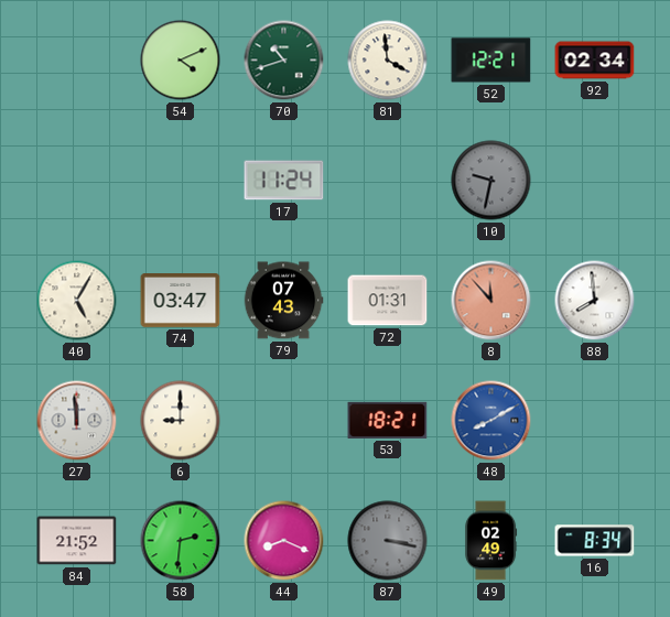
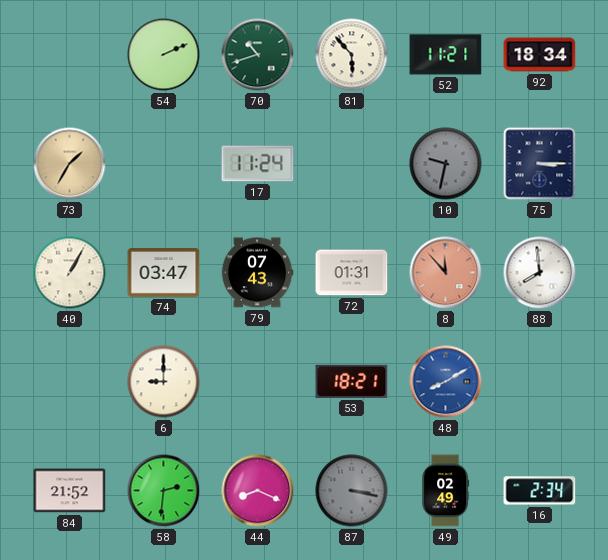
54: 4:11 -> 2:11 (164, 55)
81: 3:59 -> 5:53 (352, 55)
52: 12:21 -> 11:21 (446, 55)
92: 02:34 -> 18:34 (540, 55)
73: none -> 1:35 (70, 164)
75: none -> 3:15 (540, 164)
40: 5:05 -> 1:05 (70, 273)
27: 11:59 -> none (77, 421)
16: 8:34 -> 2:34 (540, 491)
